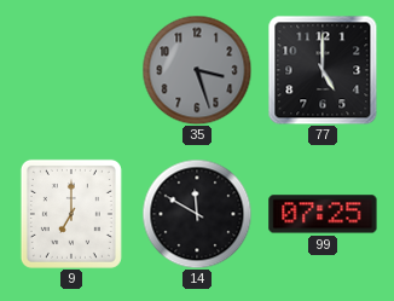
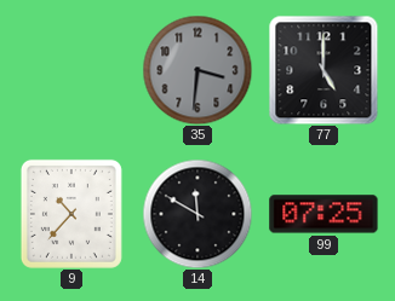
35: 3:27 -> 3:31 (198, 70)
9: 7:00 -> 10:37 (71, 214)
